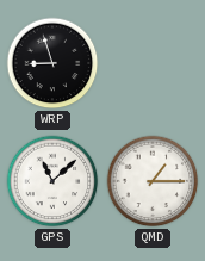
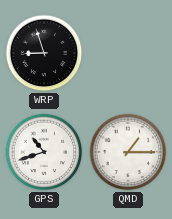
GPS: 11:08 -> 10:42 (44, 152)
